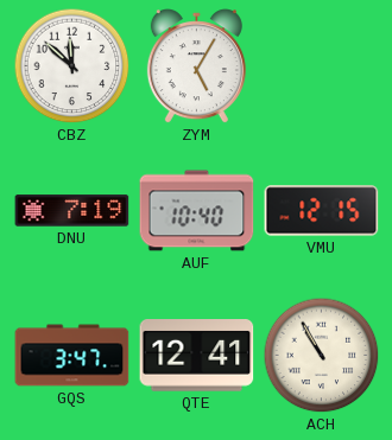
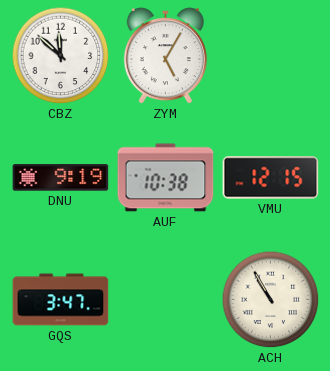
DNU: 7:19 -> 9:19 (61, 178)
AUF: 10:40 -> 10:38 (166, 178)
QTE: 12:41 -> none (197, 356)
